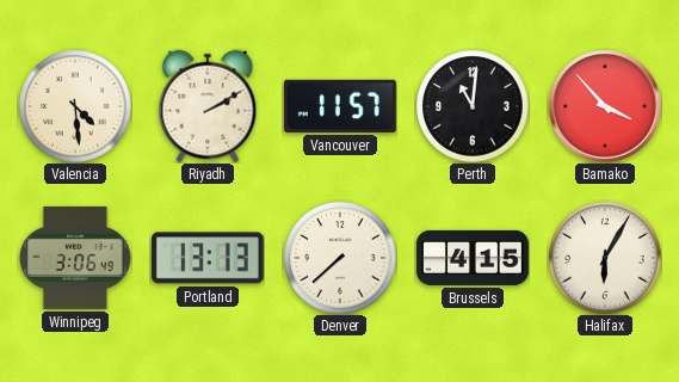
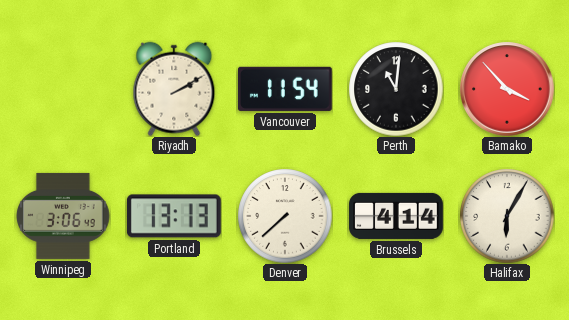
Valencia: 4:29 -> none (75, 106)
Vancouver: 11:57 -> 11:54 (285, 89)
Brussels: 4:15 -> 4:14 (396, 216)
